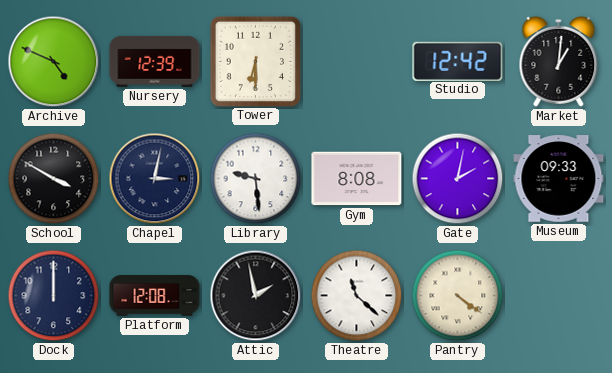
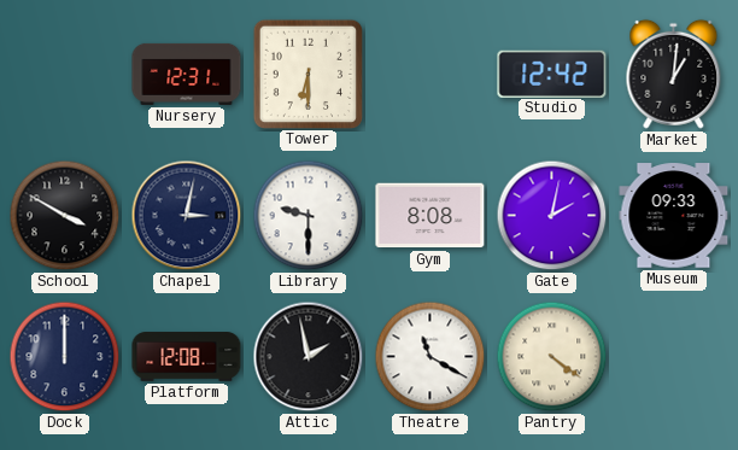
Archive: 4:49 -> none (54, 62)
Nursery: 12:39 -> 12:31 (187, 74)
Library: 9:29 -> 9:30 (309, 216)
Theatre: 11:22 -> 11:20 (430, 357)
